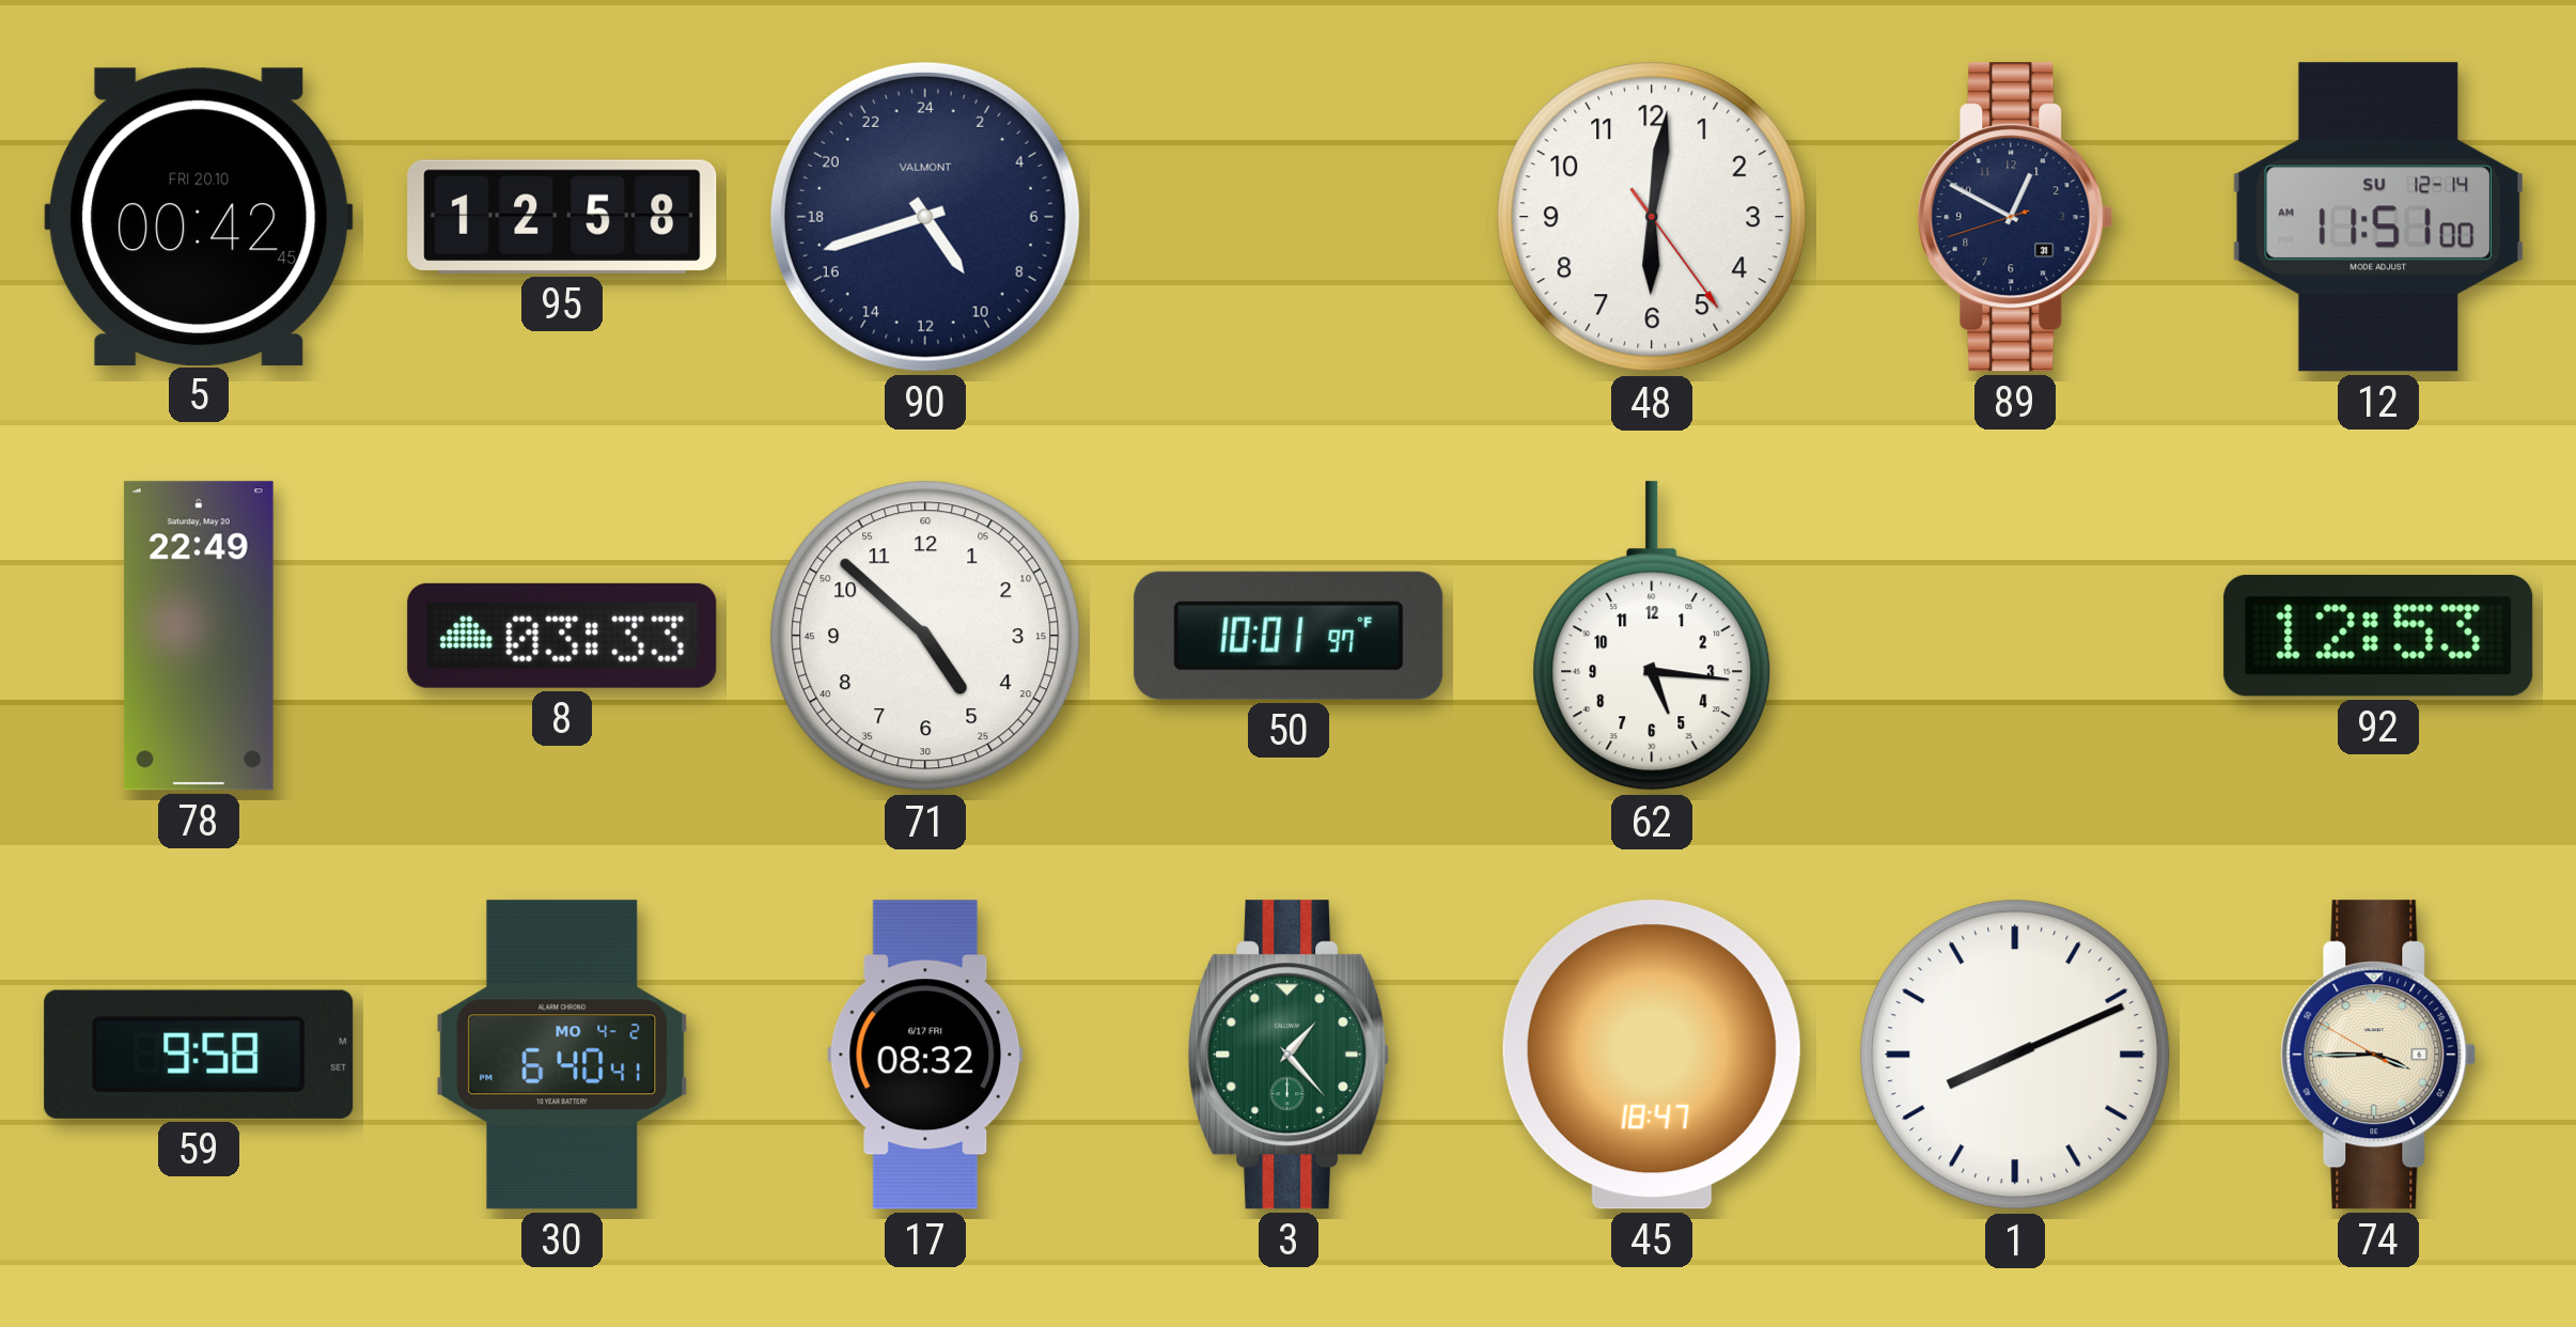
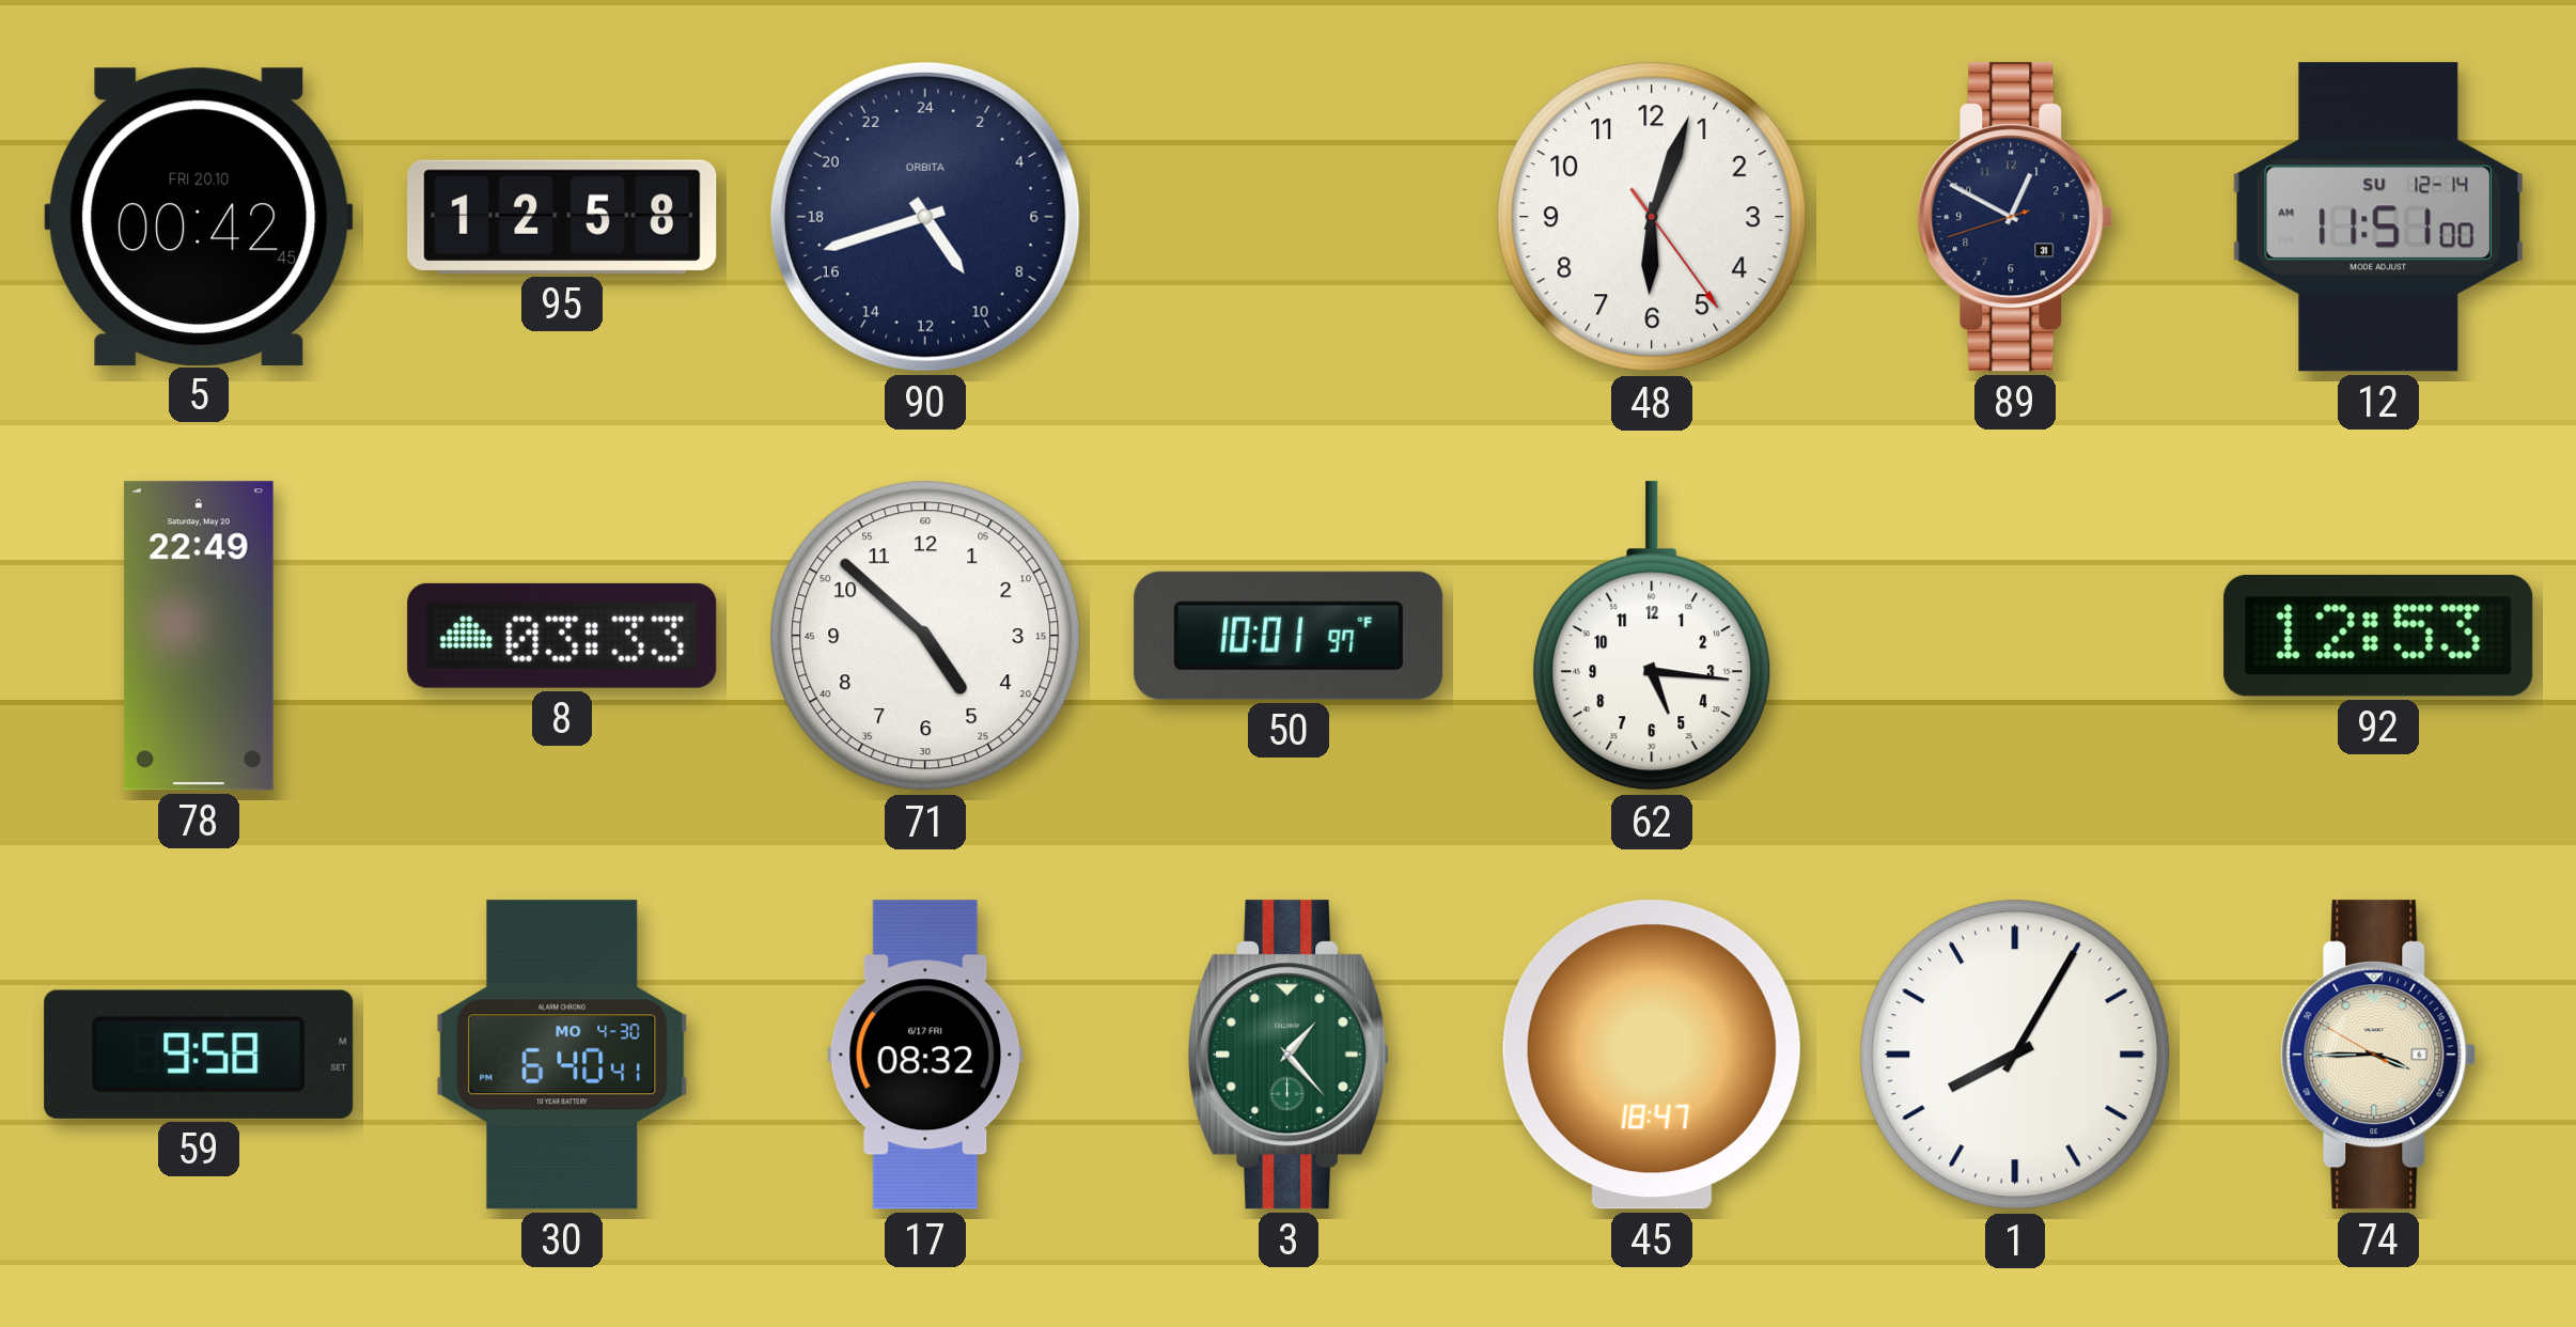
90 brand: VALMONT -> ORBITA (925, 217)
48: 6:01 -> 6:03 (1652, 217)
30 date: MO 4-2 -> MO 4-30 (562, 1055)
1: 8:11 -> 8:05 (2015, 1055)
